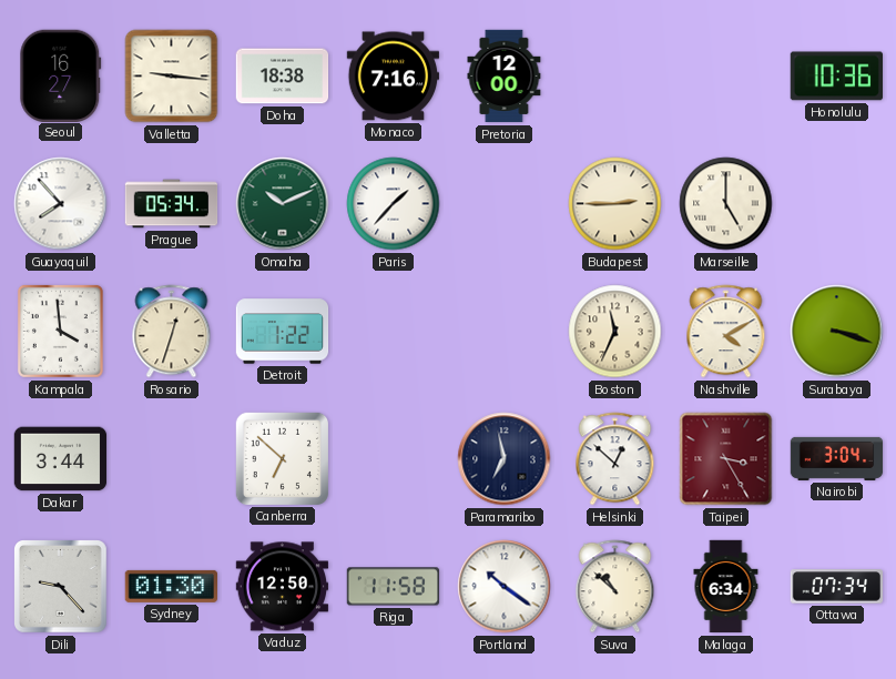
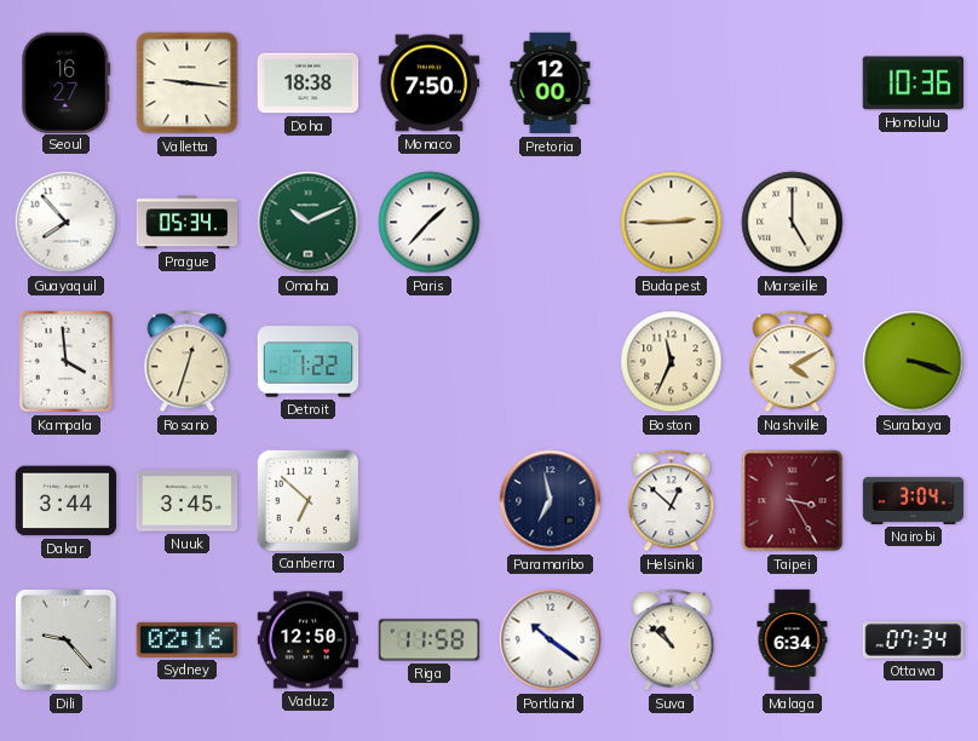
Monaco: 7:16 -> 7:50 (428, 84)
Nuuk: none -> 3:45 (188, 501)
Sydney: 01:30 -> 02:16 (186, 639)
